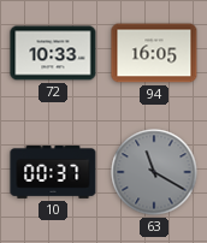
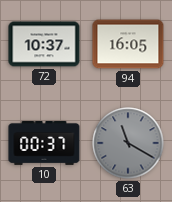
72: 10:33 -> 10:37 (44, 44)
